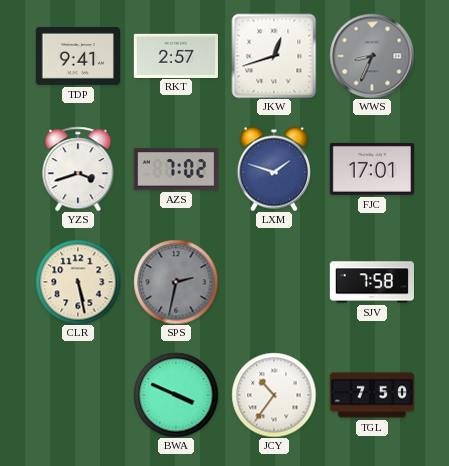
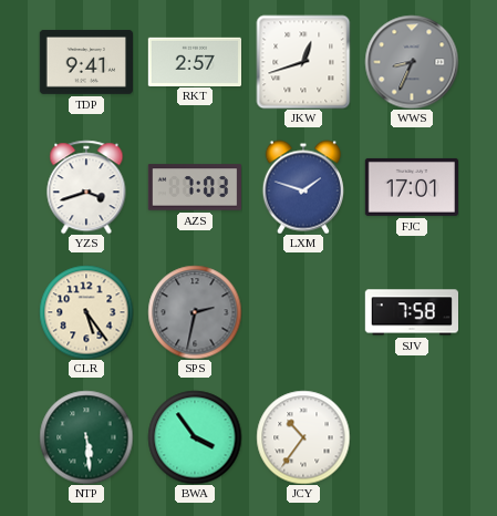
AZS: 7:02 -> 7:03 (194, 187)
CLR: 5:28 -> 5:24 (86, 312)
NTP: none -> 5:29 (86, 437)
BWA: 3:49 -> 3:54 (195, 437)
TGL: 7:50 -> none (371, 395)
